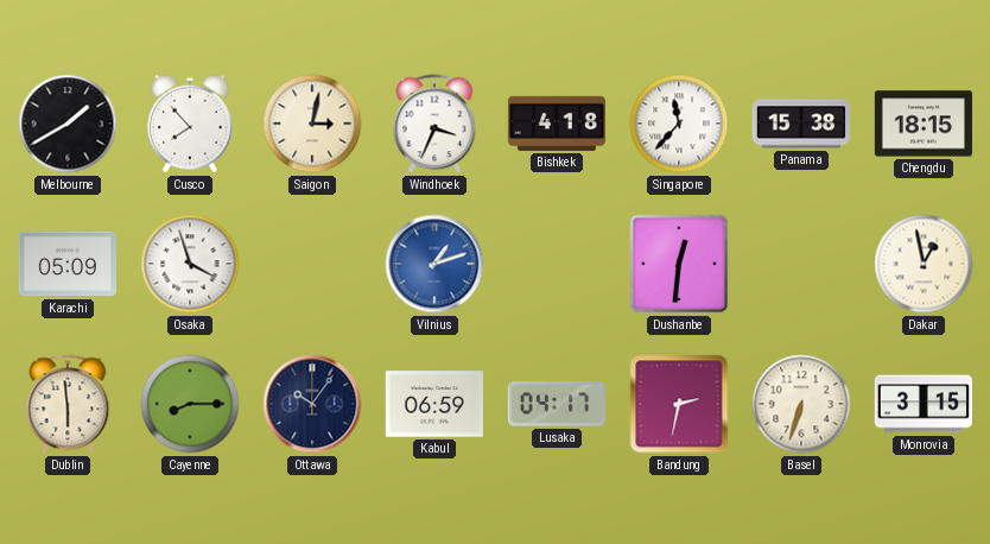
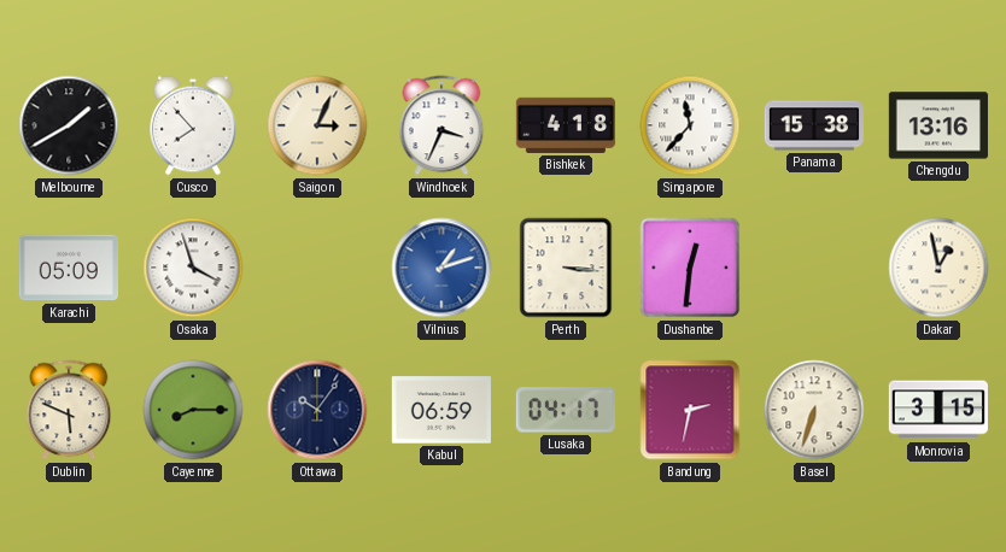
Saigon: 3:02 -> 3:04 (317, 125)
Chengdu: 18:15 -> 13:16 (938, 125)
Perth: none -> 3:16 (566, 268)
Dublin: 5:59 -> 5:49 (69, 410)
